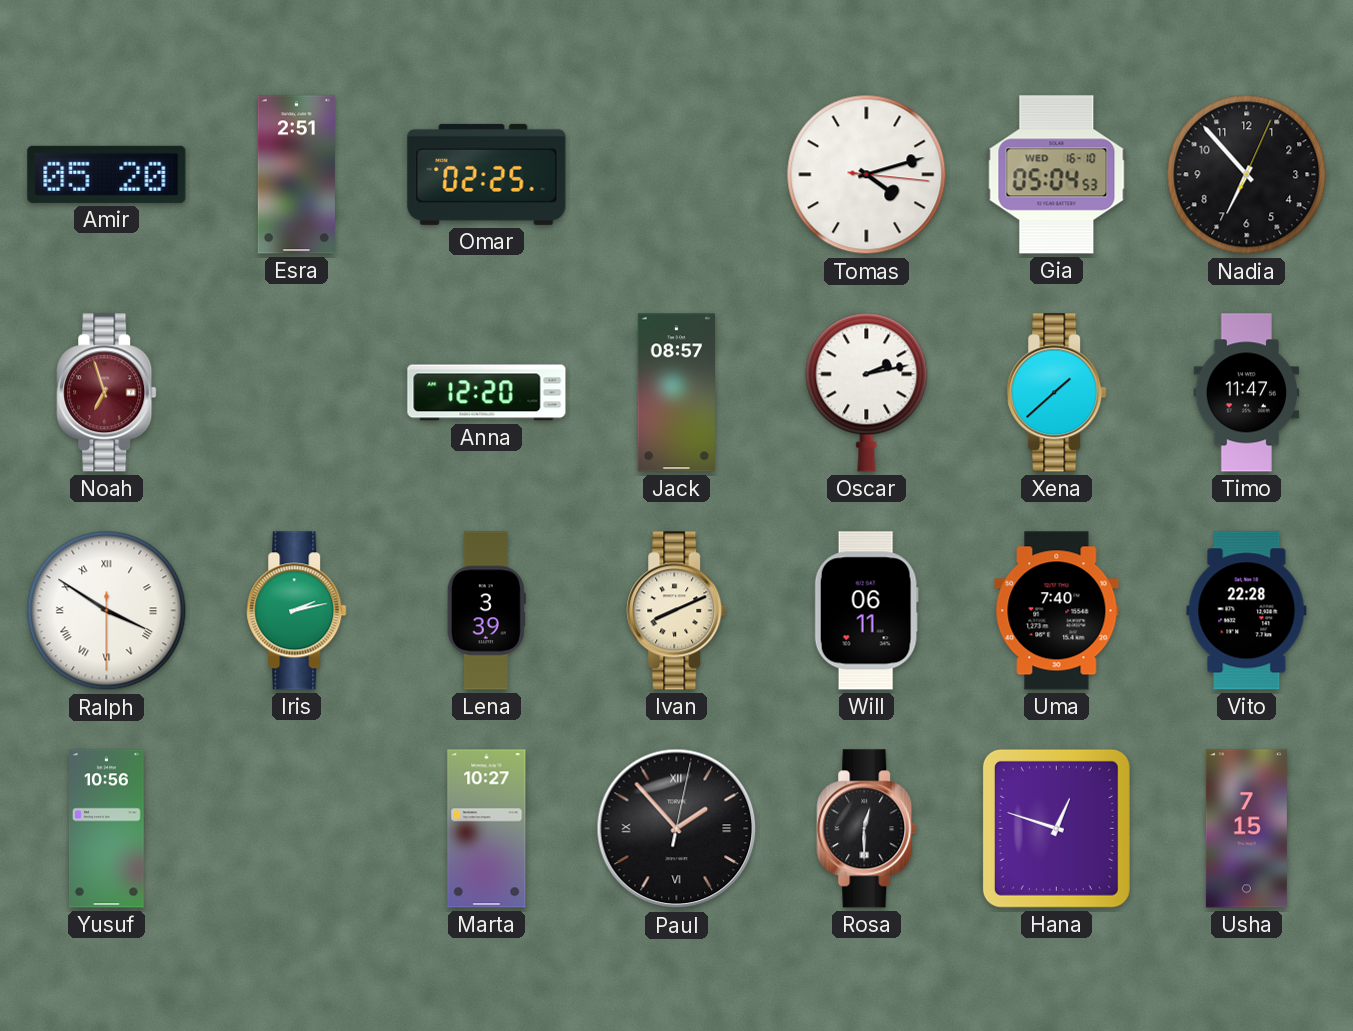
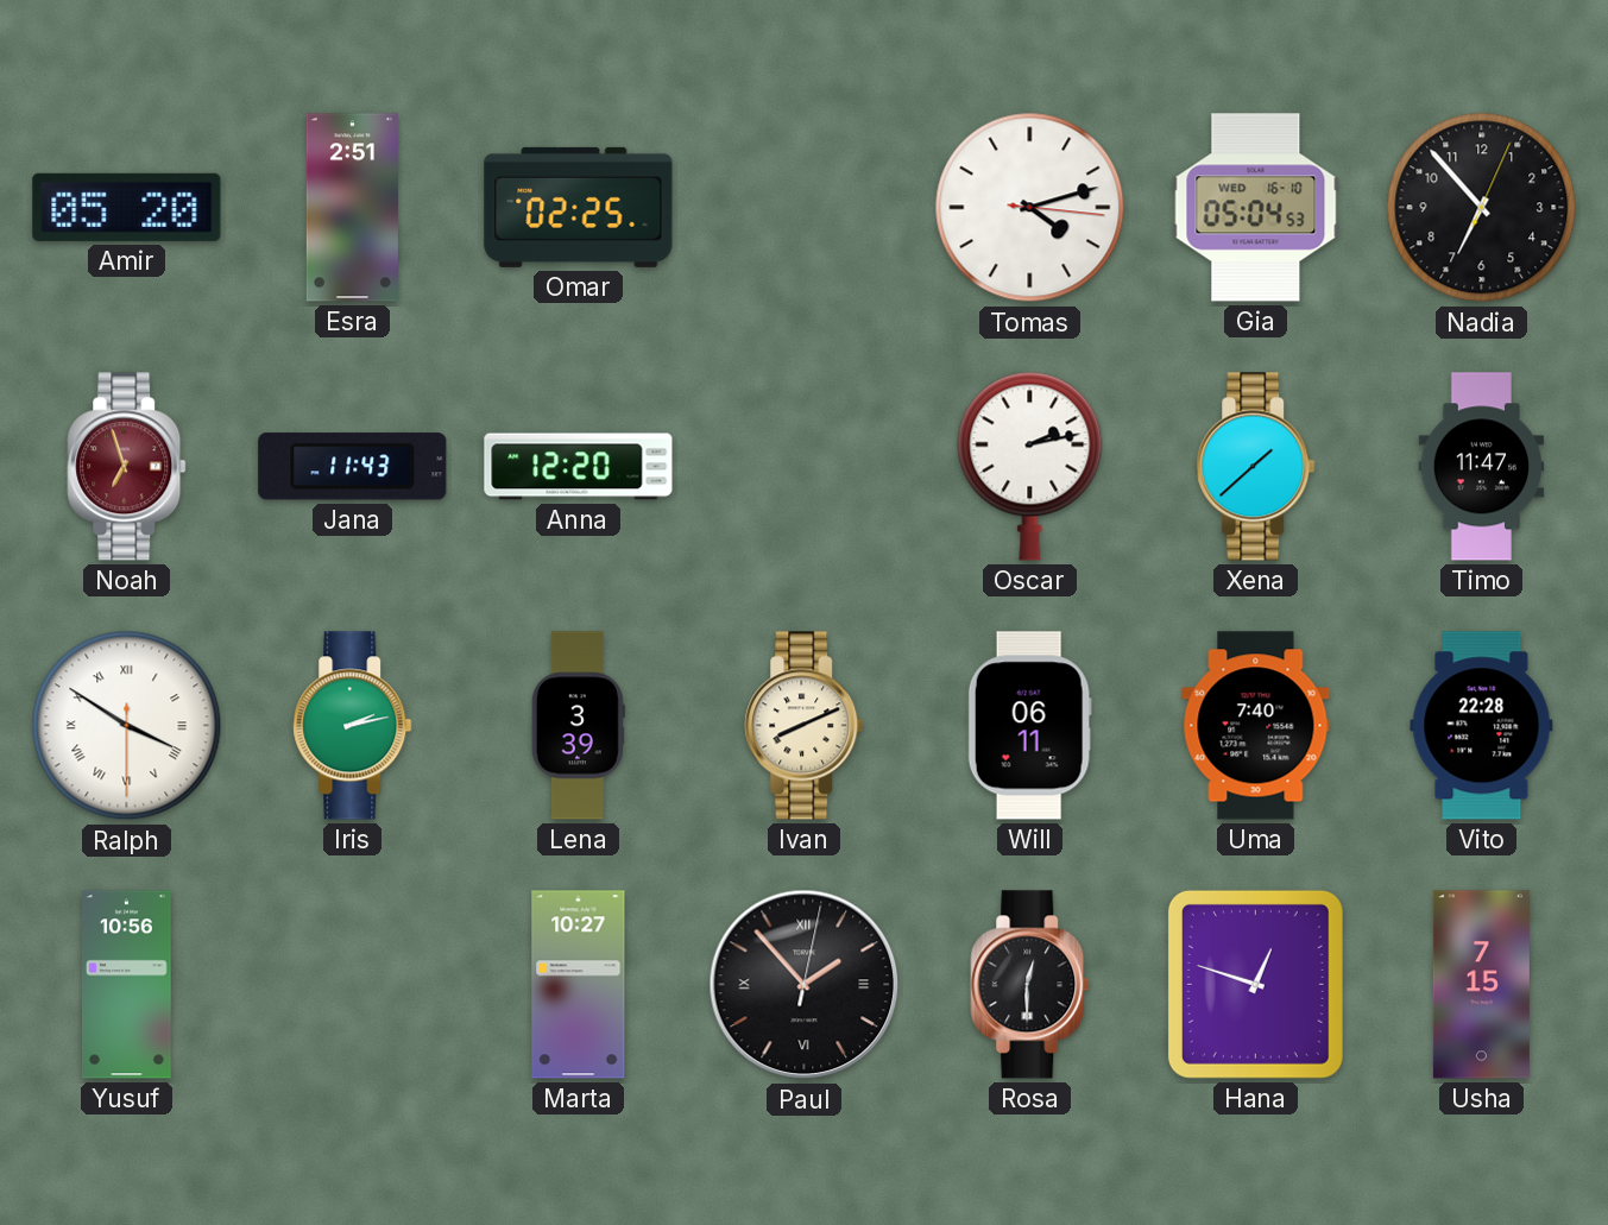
Jana: none -> 11:43 (353, 467)
Jack: 08:57 -> none (676, 393)
